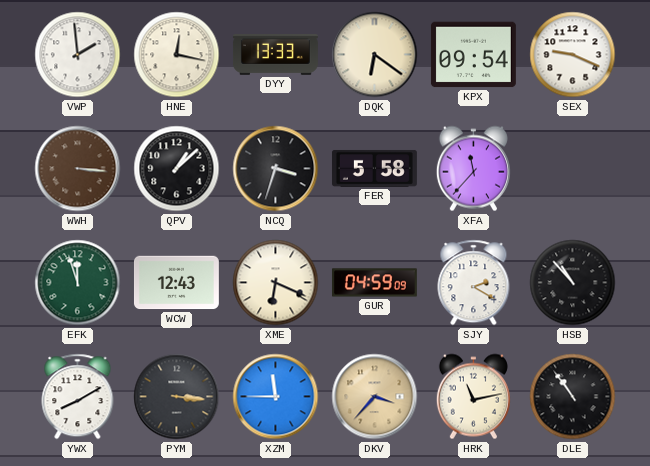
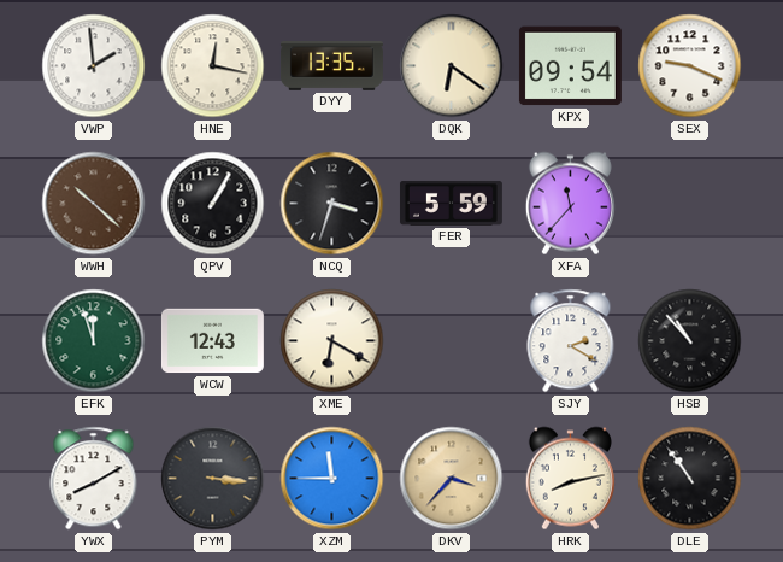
DYY: 13:33 -> 13:35 (331, 65)
WWH: 3:16 -> 10:22 (94, 204)
QPV: 1:08 -> 1:05 (213, 204)
FER: 5:58 -> 5:59 (451, 203)
XME: 6:19 -> 6:20 (332, 341)
GUR: 04:59 -> none (374, 283)
HRK: 11:13 -> 8:13 (570, 479)
